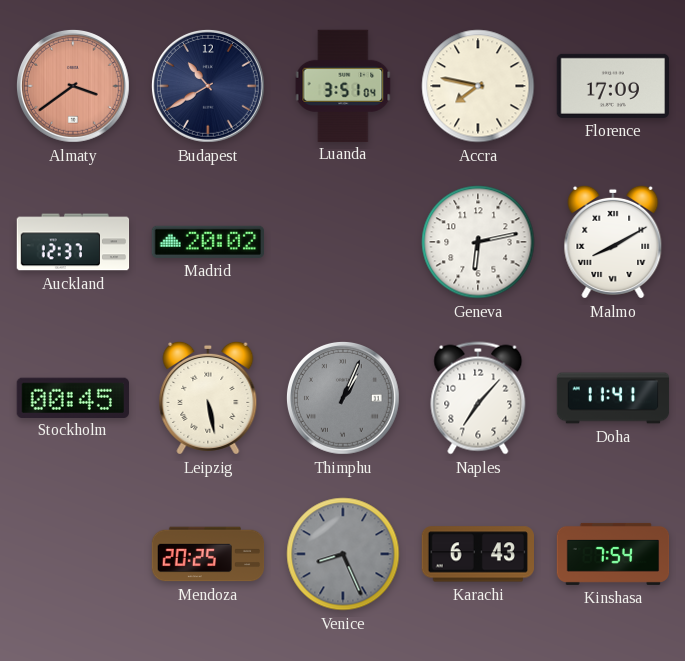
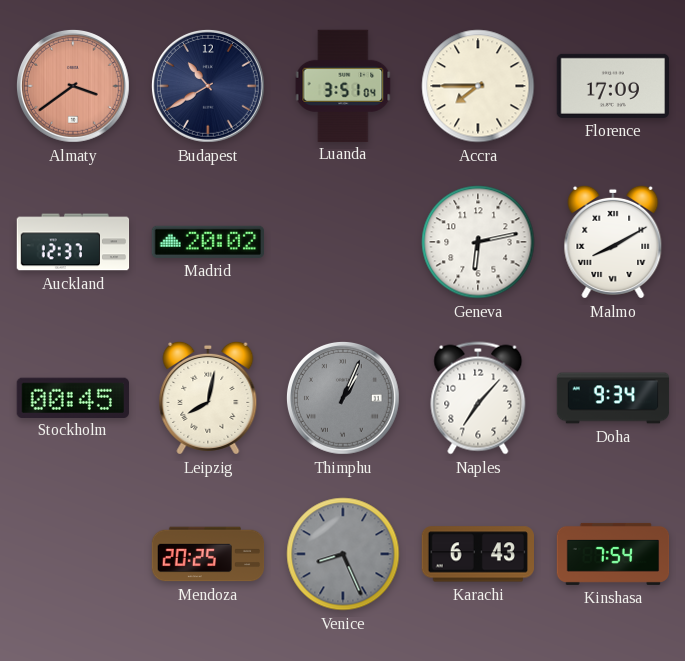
Accra: 7:47 -> 7:45 (478, 86)
Leipzig: 5:28 -> 8:02 (208, 398)
Doha: 11:41 -> 9:34 (613, 398)
